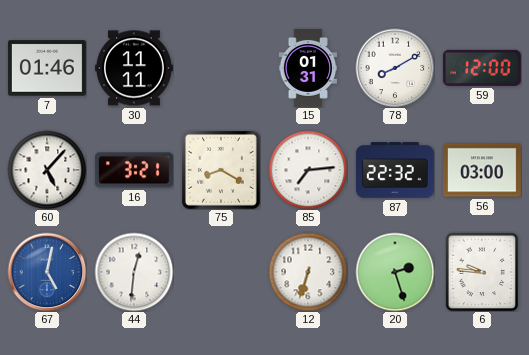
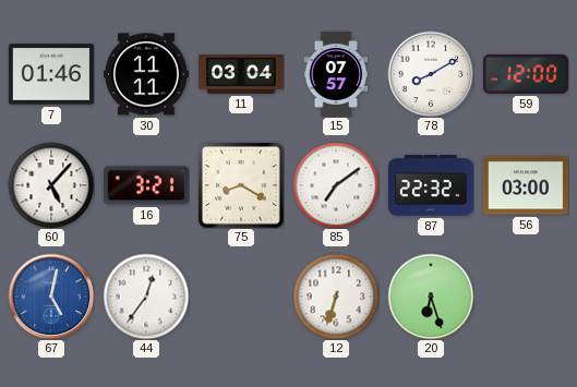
11: none -> 03:04 (241, 74)
15: 01:31 -> 07:57 (336, 75)
85: 7:14 -> 7:09 (336, 185)
44: 12:31 -> 12:36 (146, 297)
20: 2:27 -> 6:27 (431, 297)
6: 9:46 -> none (482, 272)
